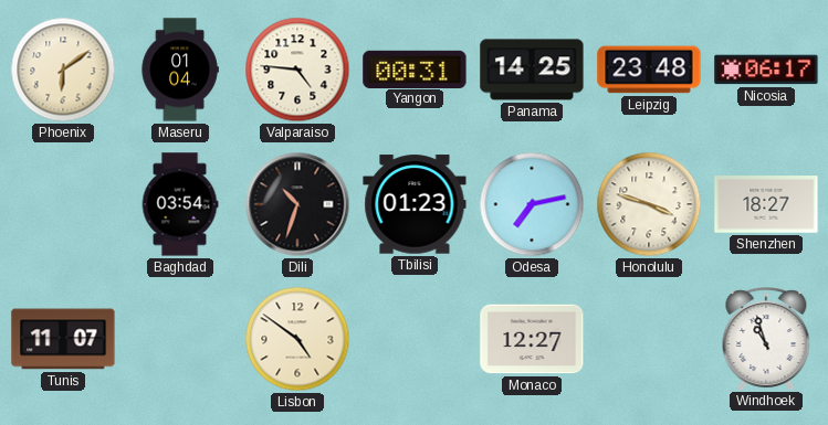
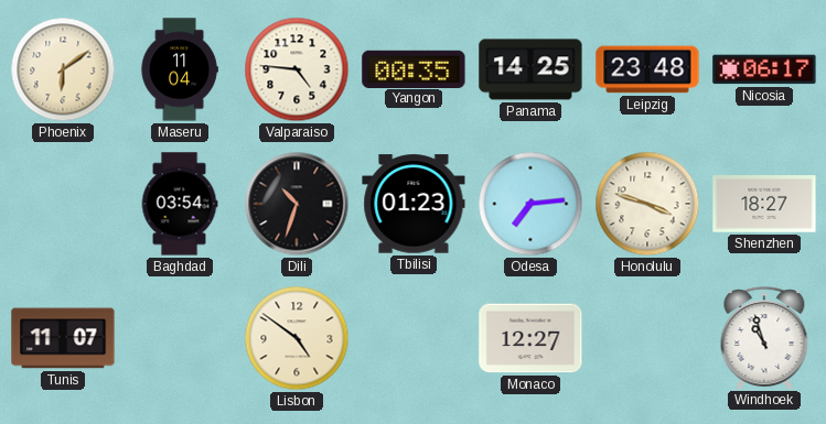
Maseru: 01:04 -> 11:04 (180, 69)
Yangon: 00:31 -> 00:35 (414, 68)
Odesa: 7:13 -> 7:14 (530, 204)
